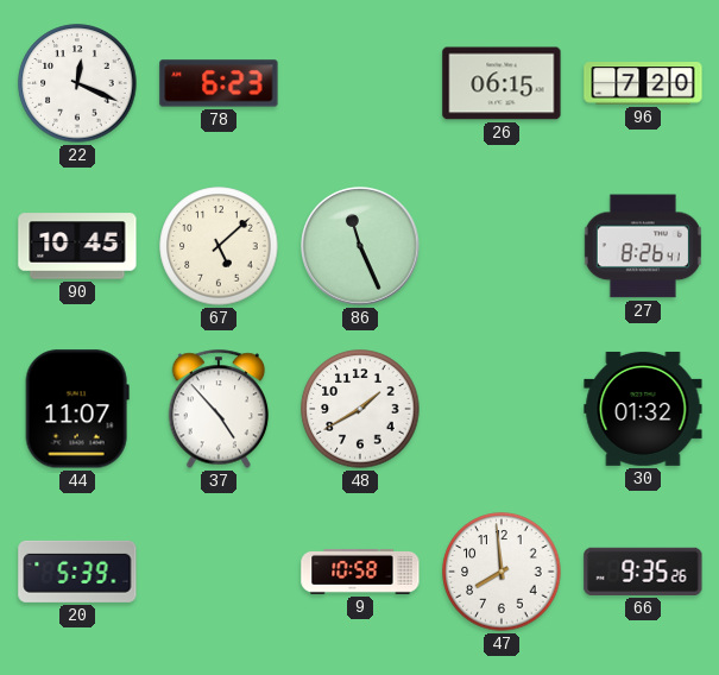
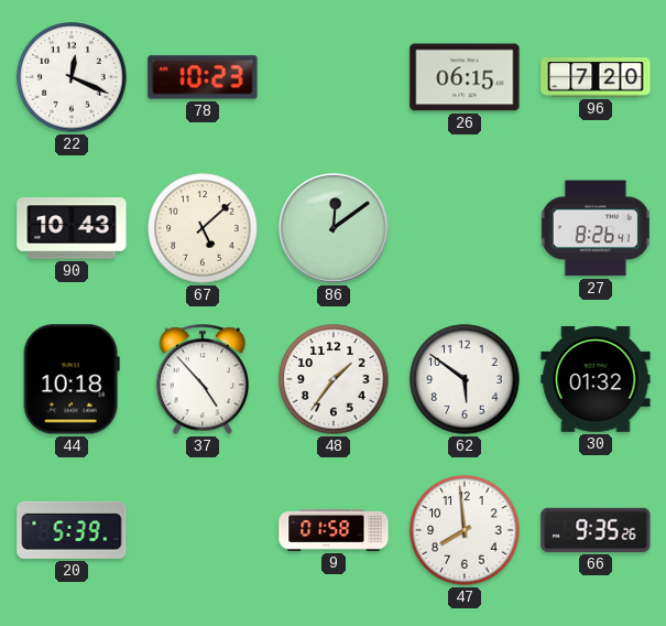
78: 6:23 -> 10:23 (203, 77)
90: 10:45 -> 10:43 (72, 228)
86: 11:26 -> 12:09 (334, 228)
44: 11:07 -> 10:18 (72, 379)
48: 1:40 -> 1:36 (334, 379)
62: none -> 5:51 (465, 379)
9: 10:58 -> 01:58 (334, 530)
